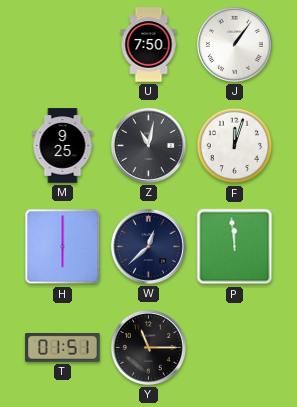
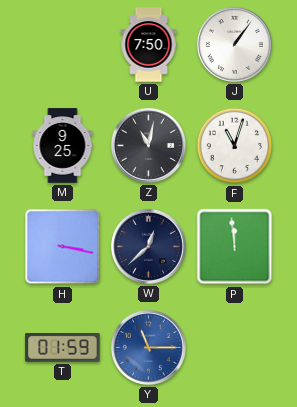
F: 12:03 -> 11:03 (235, 146)
H: 6:00 -> 3:17 (63, 247)
T: 01:51 -> 01:59 (63, 348)
Y dial: black -> blue (148, 347)
